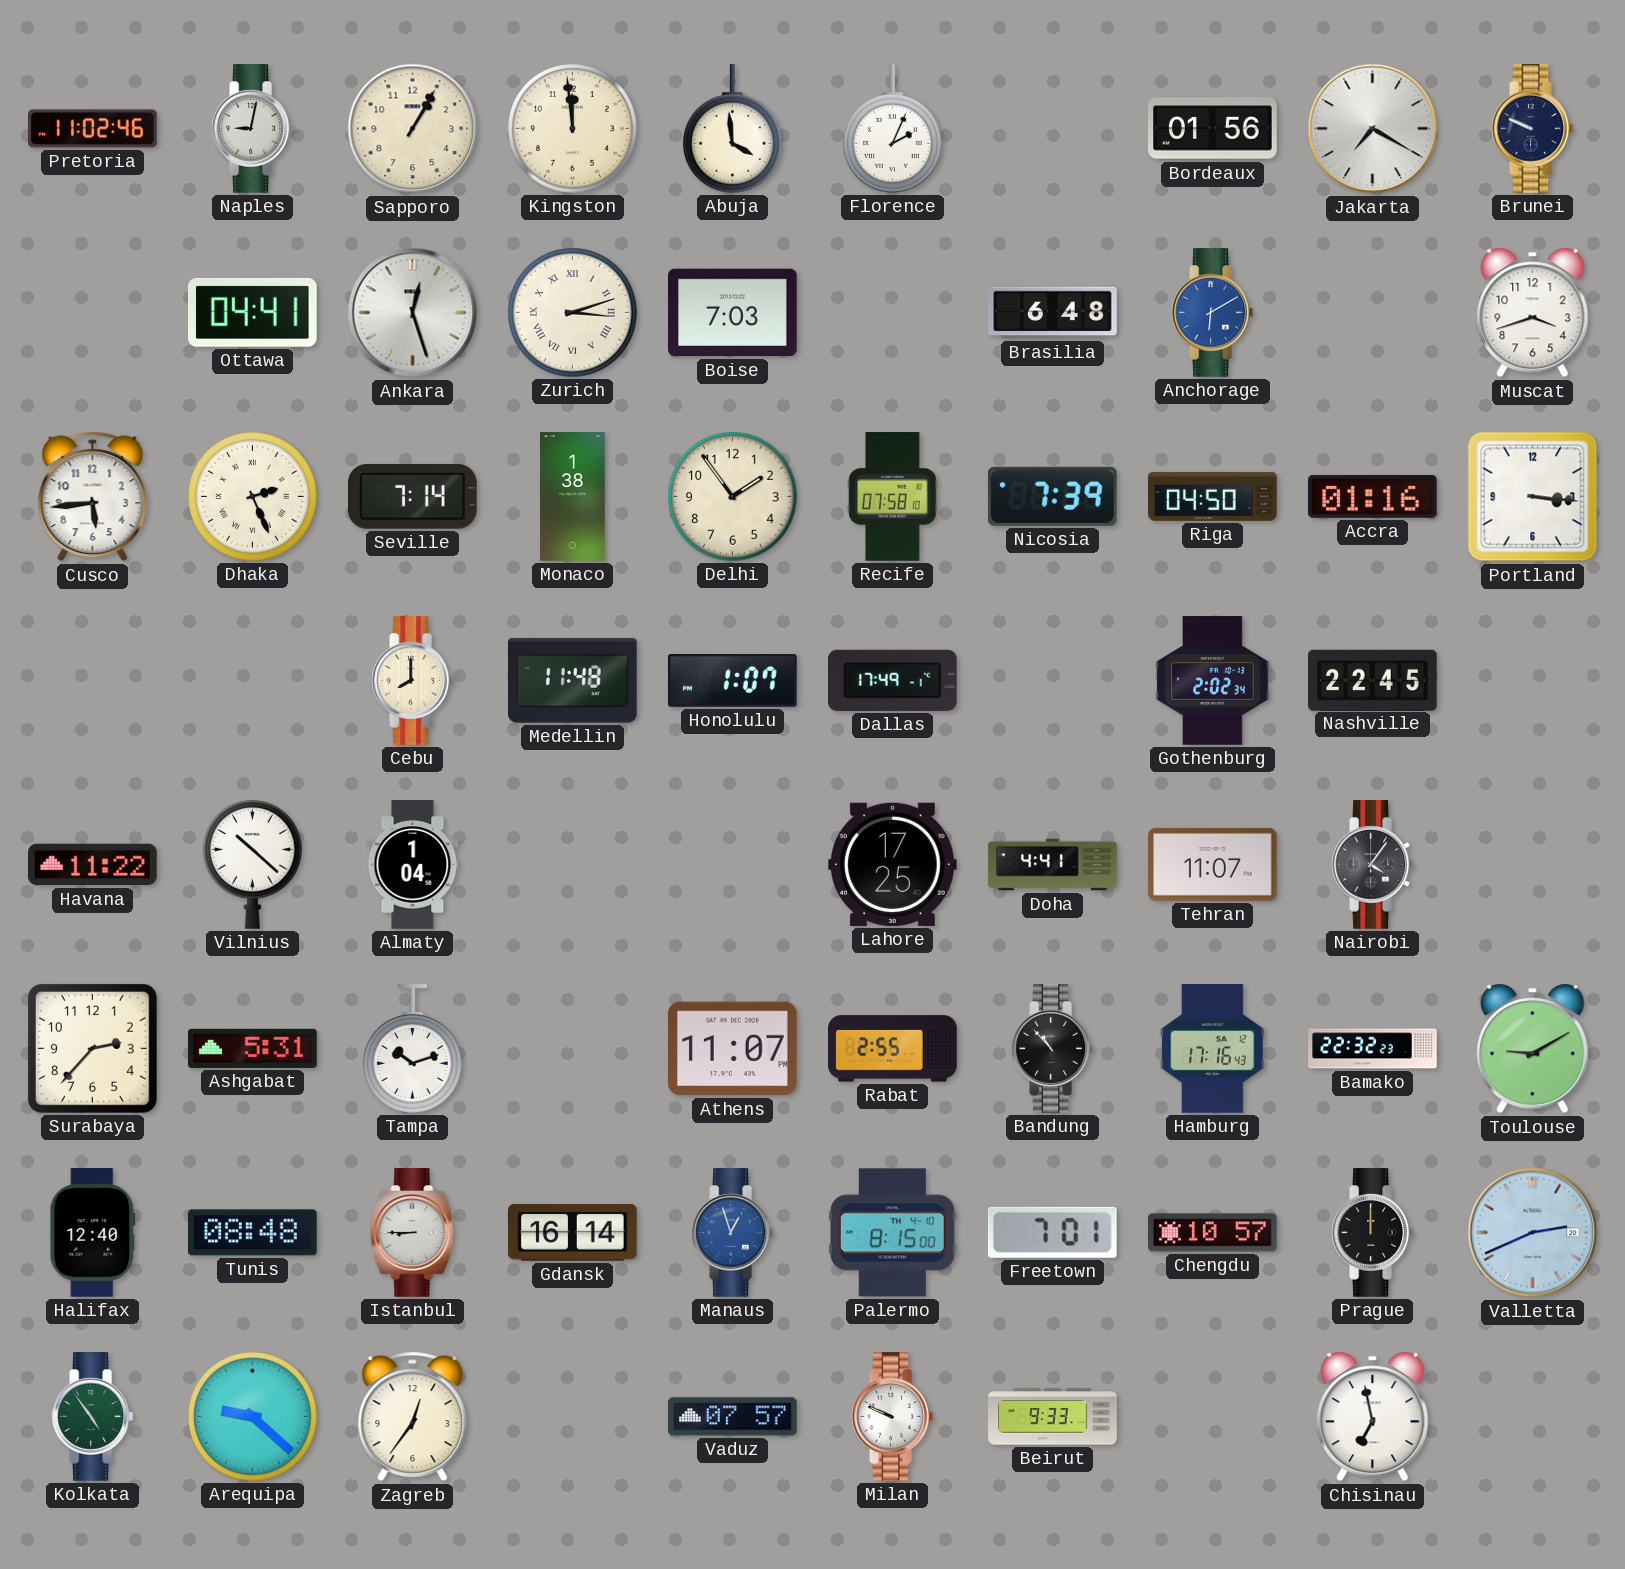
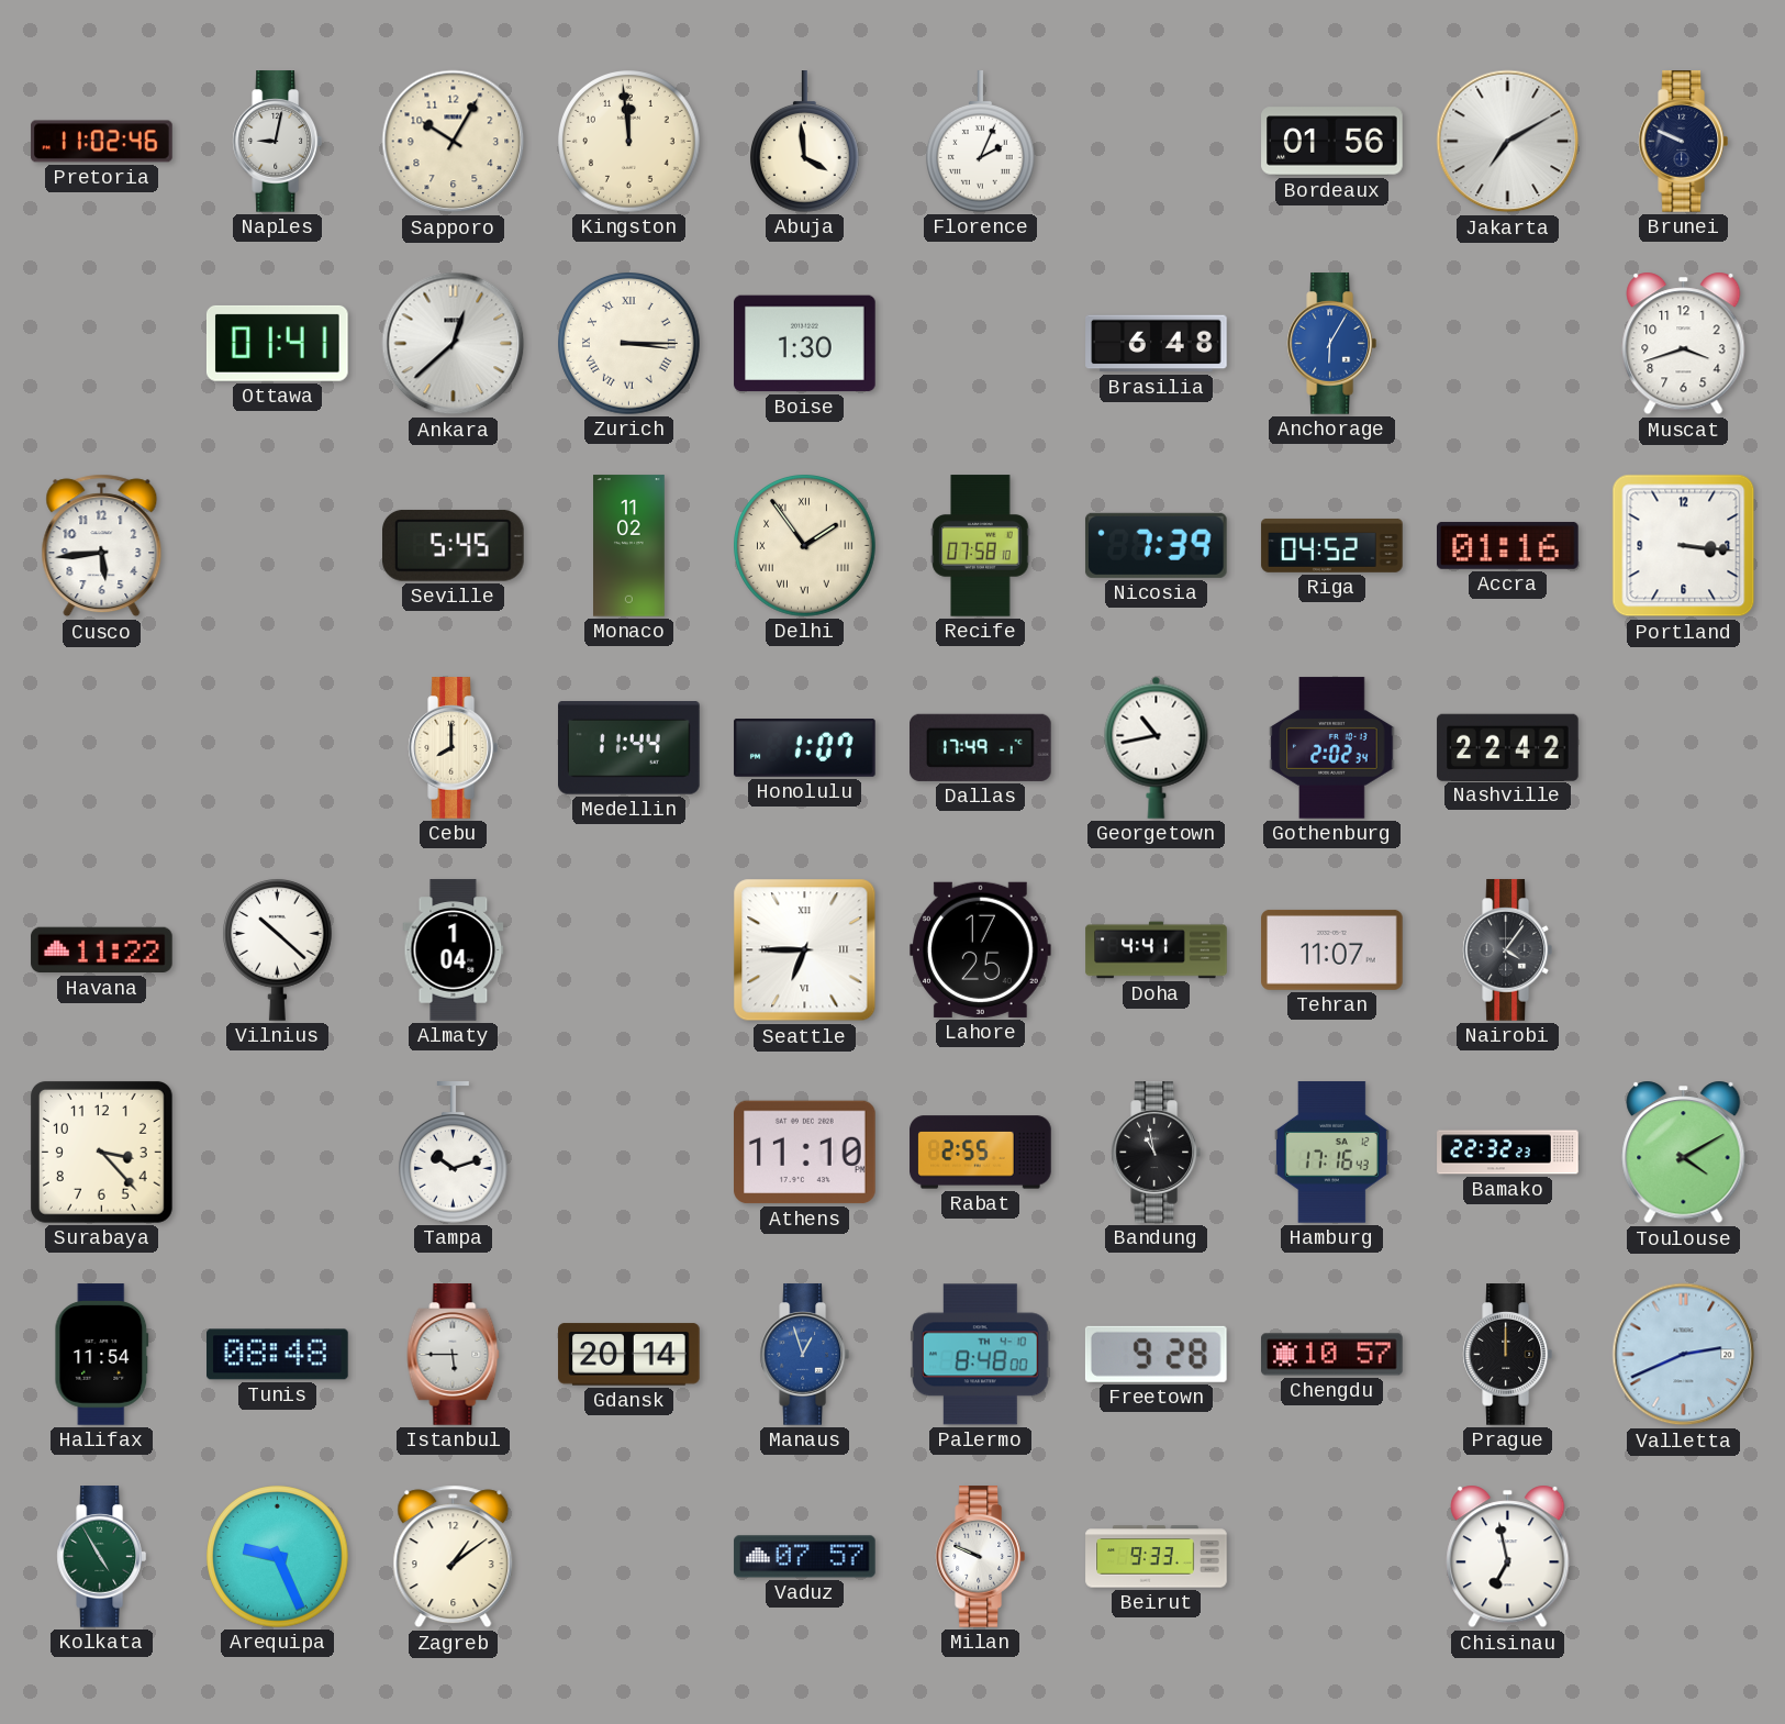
Sapporo: 1:05 -> 10:05 (454, 142)
Jakarta: 7:20 -> 7:10 (1508, 142)
Ottawa: 04:41 -> 01:41 (277, 343)
Ankara: 12:27 -> 12:38 (454, 344)
Zurich: 3:12 -> 3:15 (629, 344)
Boise: 7:03 -> 1:30 (805, 344)
Anchorage: 6:10 -> 6:05 (1331, 344)
Dhaka: 2:26 -> none (253, 497)
Seville: 7:14 -> 5:45 (454, 545)
Monaco: 1:38 -> 11:02 (629, 546)
Delhi numerals: Arabic -> Roman (805, 546)
Riga: 04:50 -> 04:52 (1332, 545)
Medellin: 11:48 -> 11:44 (629, 748)
Georgetown: none -> 10:43 (1157, 747)
Nashville: 22:45 -> 22:42 (1508, 747)
Seattle: none -> 6:45 (805, 950)
Surabaya: 2:37 -> 3:23 (101, 1152)
Ashgabat: 5:31 -> none (253, 1048)
Athens: 11:07 -> 11:10 (805, 1153)
Bandung: 10:53 -> 10:58 (1156, 1153)
Toulouse: 9:10 -> 4:10 (1684, 1153)
Halifax: 12:40 -> 11:54 (102, 1355)
Istanbul: 8:45 -> 5:45 (454, 1355)
Gdansk: 16:14 -> 20:14 (629, 1355)
Palermo: 8:15 -> 8:48 (981, 1355)
Freetown: 7:01 -> 9:28 (1156, 1354)
Kolkata: 4:54 -> 4:55 (101, 1557)
Arequipa: 9:22 -> 9:26 (278, 1557)
Zagreb: 12:36 -> 1:09 (454, 1557)
